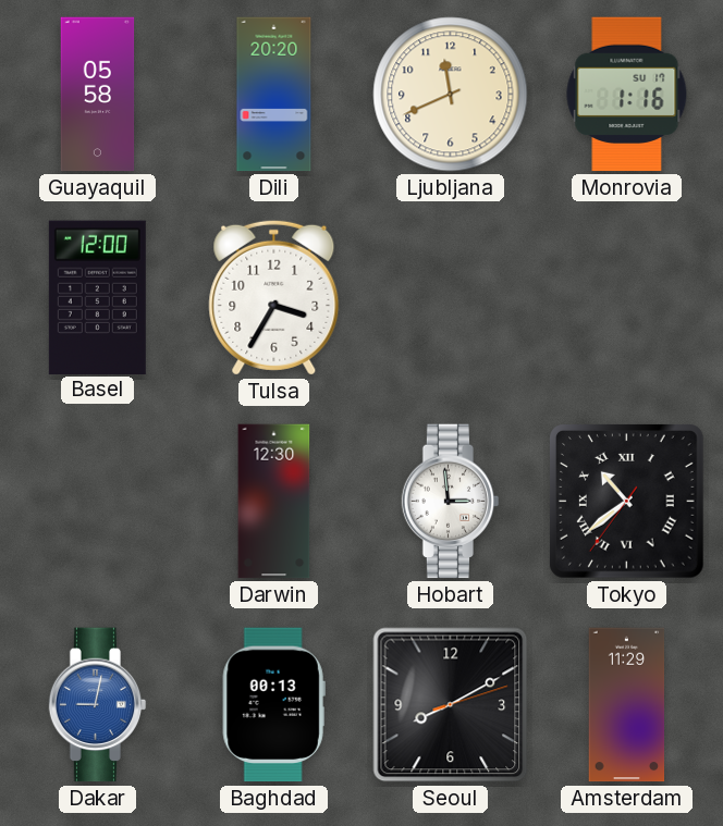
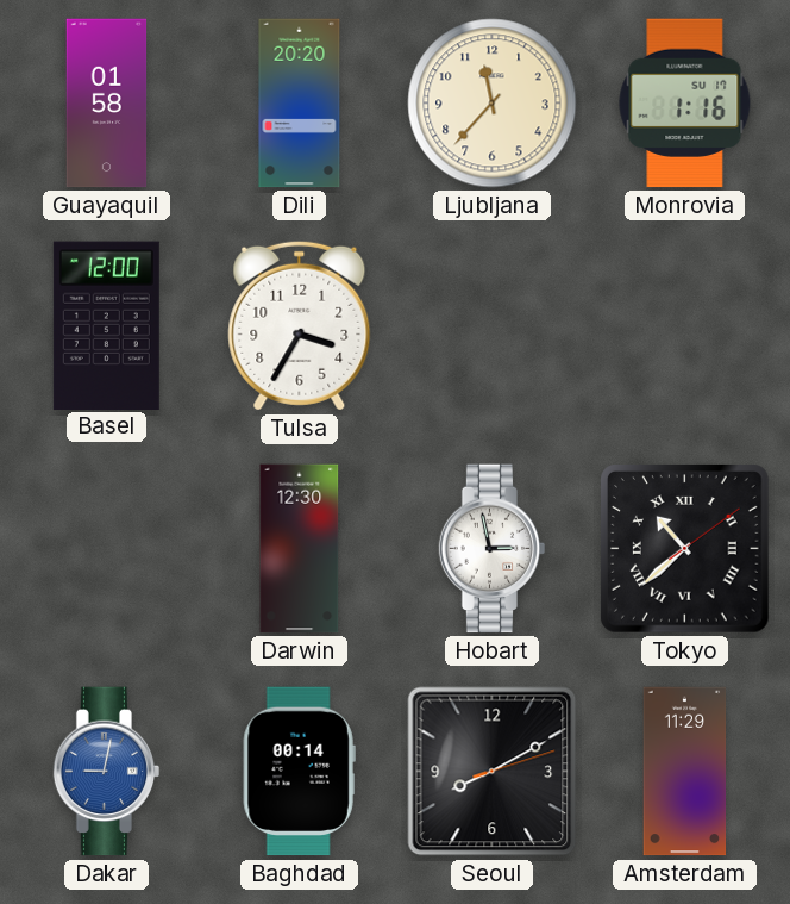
Guayaquil: 05:58 -> 01:58 (107, 104)
Ljubljana: 11:41 -> 11:37 (493, 104)
Hobart: 2:59 -> 2:58 (493, 549)
Tokyo: 10:38:36 -> 10:38:09 (685, 549)
Baghdad: 00:13 -> 00:14 (299, 772)
